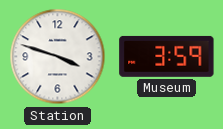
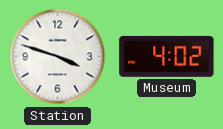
Museum: 3:59 -> 4:02 (167, 56)
